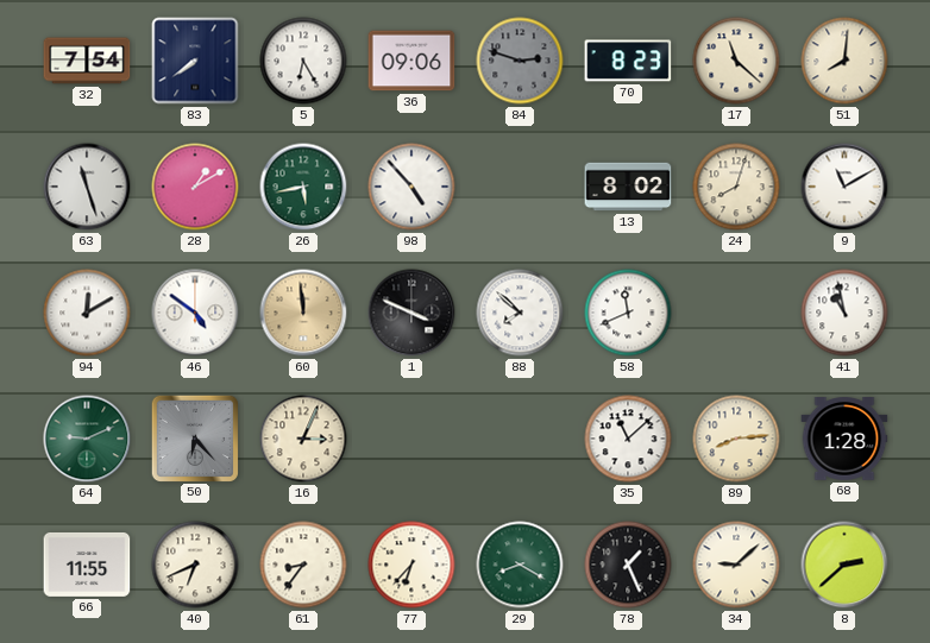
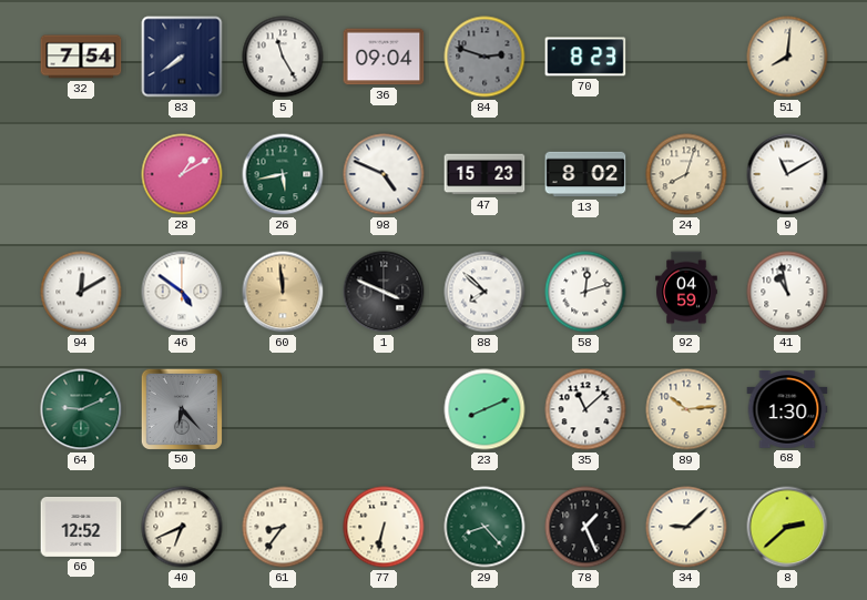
5: 6:25 -> 11:25 (283, 57)
36: 09:06 -> 09:04 (384, 57)
17: 11:22 -> none (736, 61)
63: 11:27 -> none (87, 187)
98: 4:53 -> 4:49 (384, 174)
47: none -> 15:23 (484, 174)
58: 11:41 -> 12:12 (585, 292)
92: none -> 04:59 (686, 292)
16: 3:04 -> none (303, 439)
23: none -> 8:11 (484, 409)
89: 8:14 -> 10:14 (686, 409)
68: 1:28 -> 1:30 (787, 410)
66: 11:55 -> 12:52 (81, 527)
77: 6:37 -> 6:32 (384, 527)
29: 8:20 -> 8:23 (484, 527)
